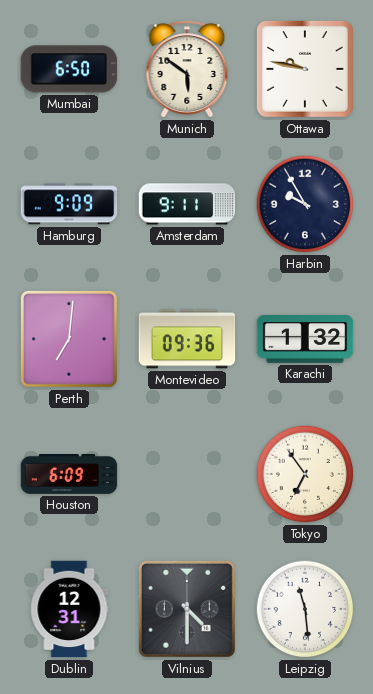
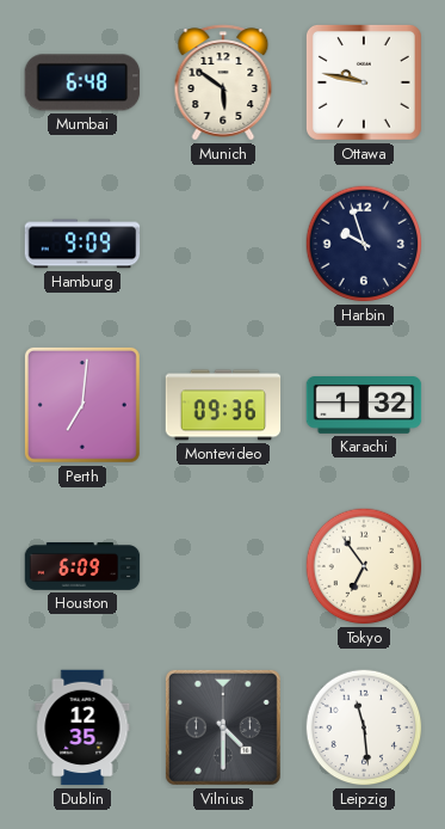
Mumbai: 6:50 -> 6:48 (82, 82)
Amsterdam: 9:11 -> none (187, 204)
Harbin: 9:55 -> 9:57 (364, 244)
Dublin: 12:31 -> 12:35 (82, 727)
